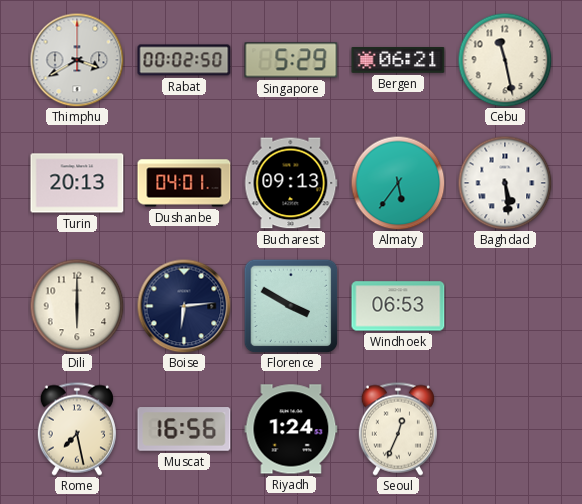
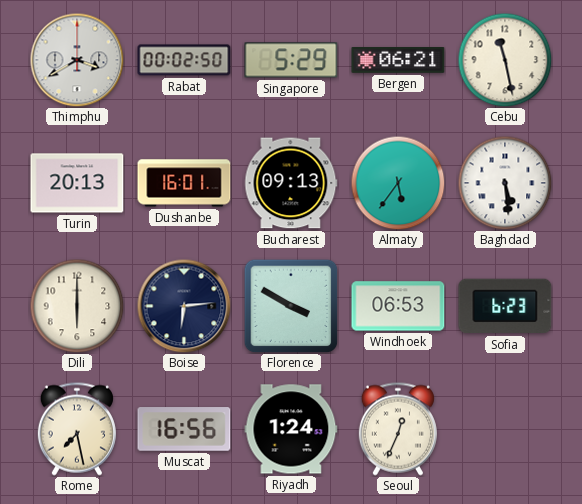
Dushanbe: 04:01 -> 16:01 (184, 183)
Sofia: none -> 6:23 (505, 306)
